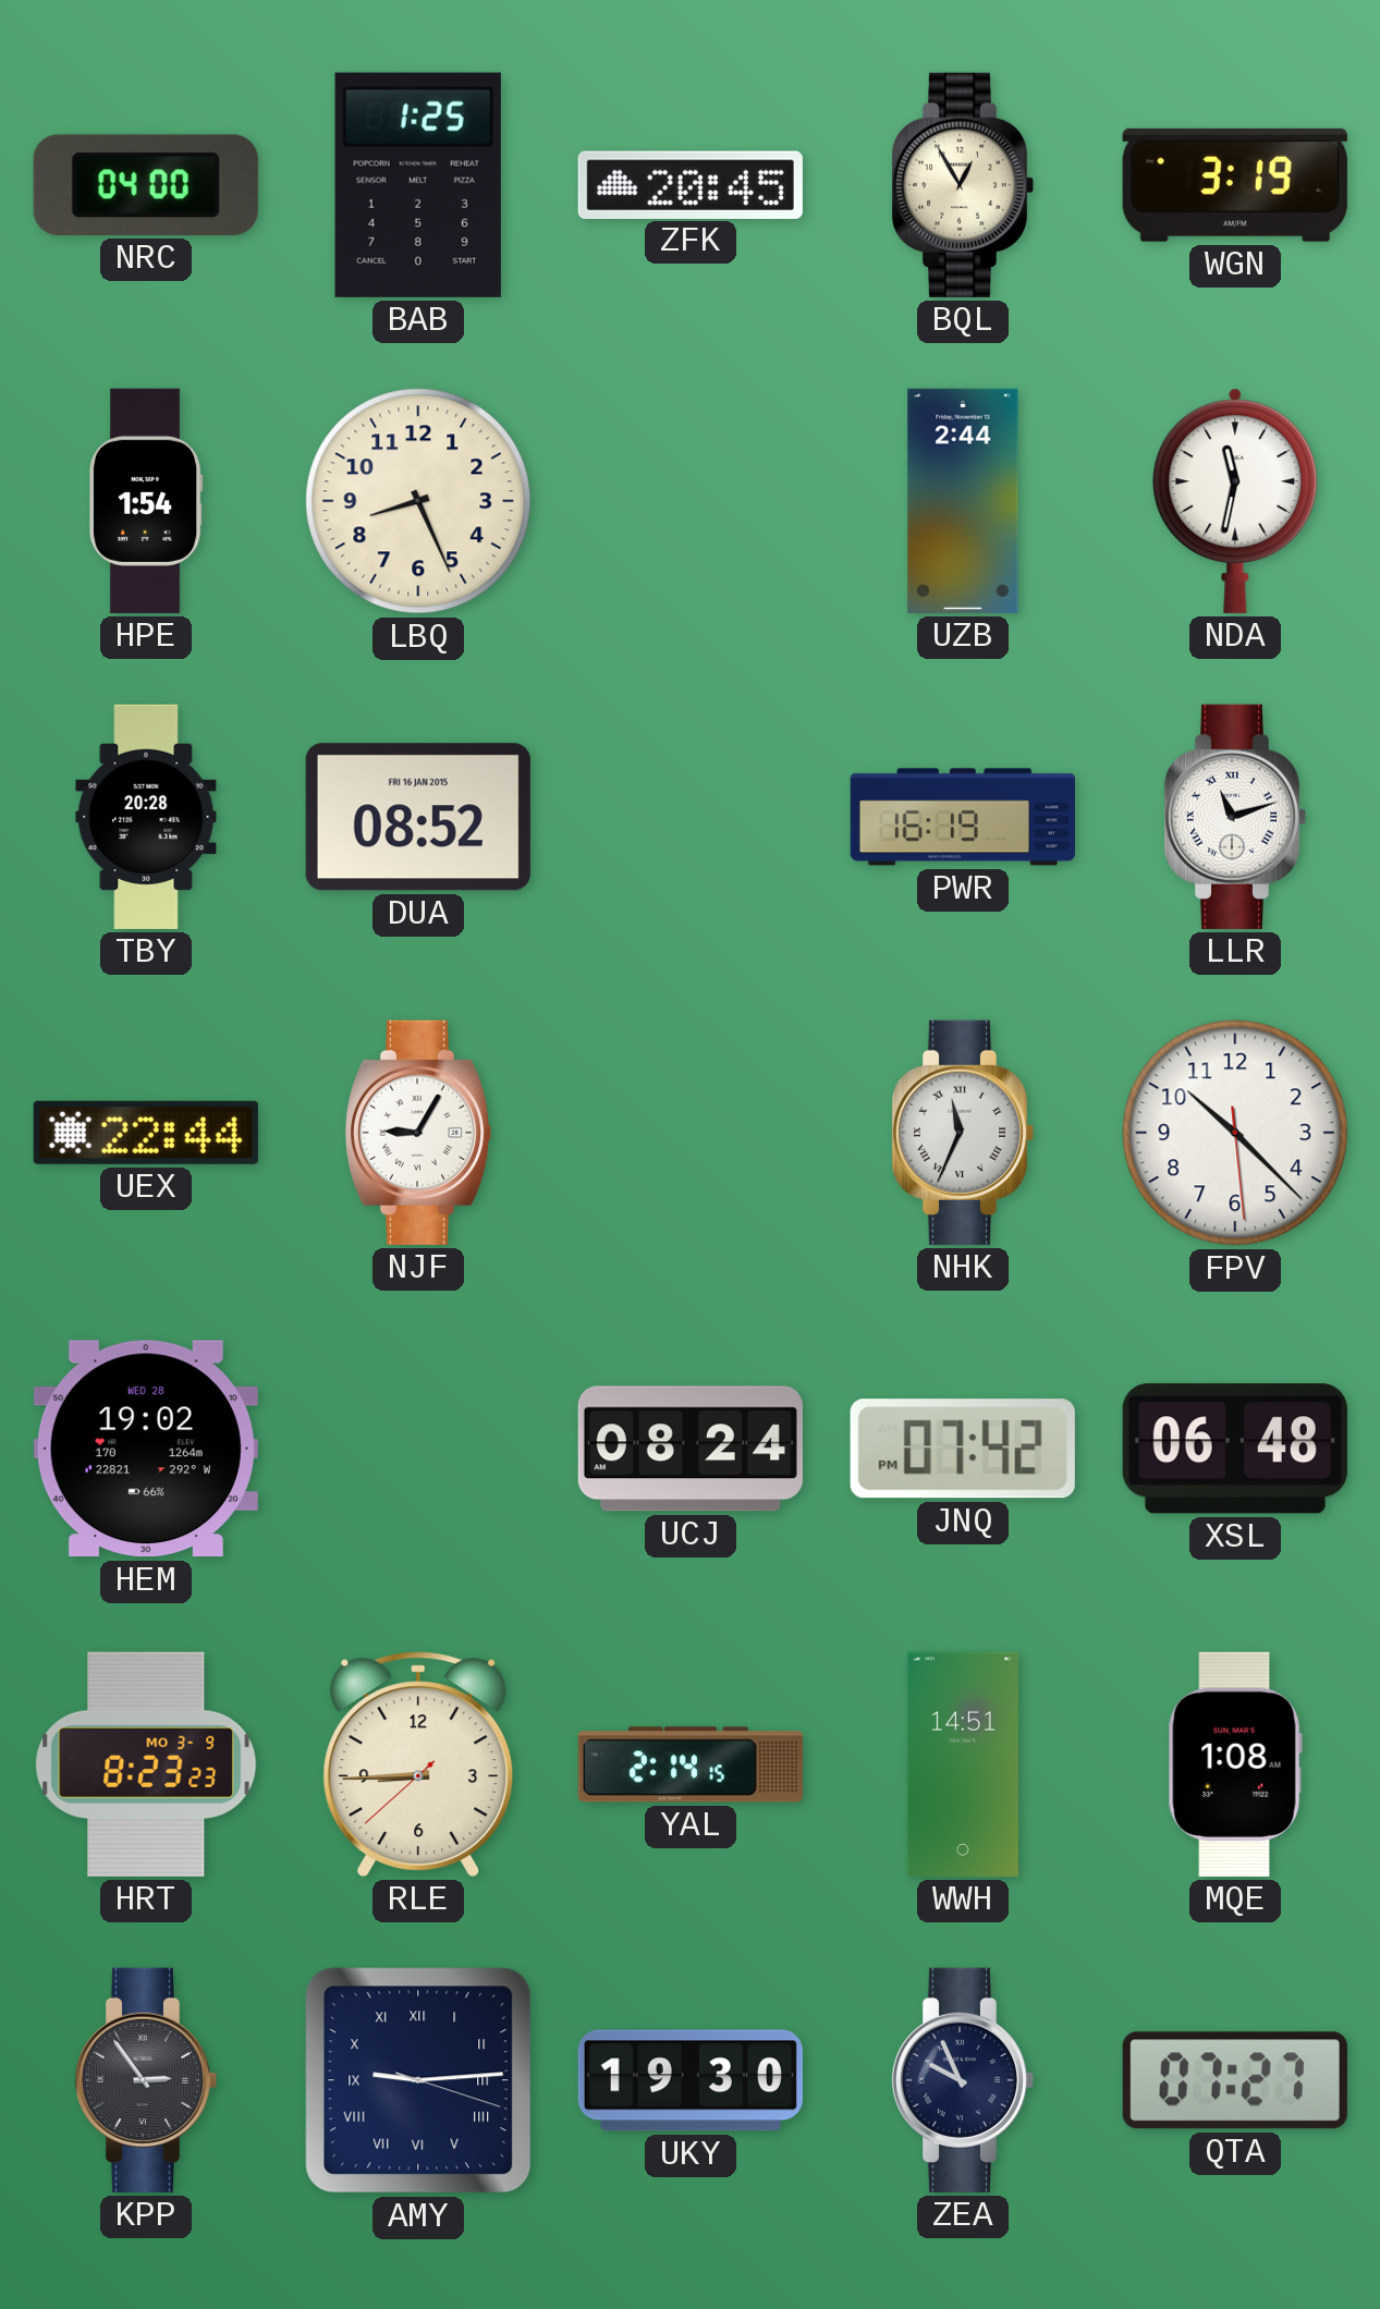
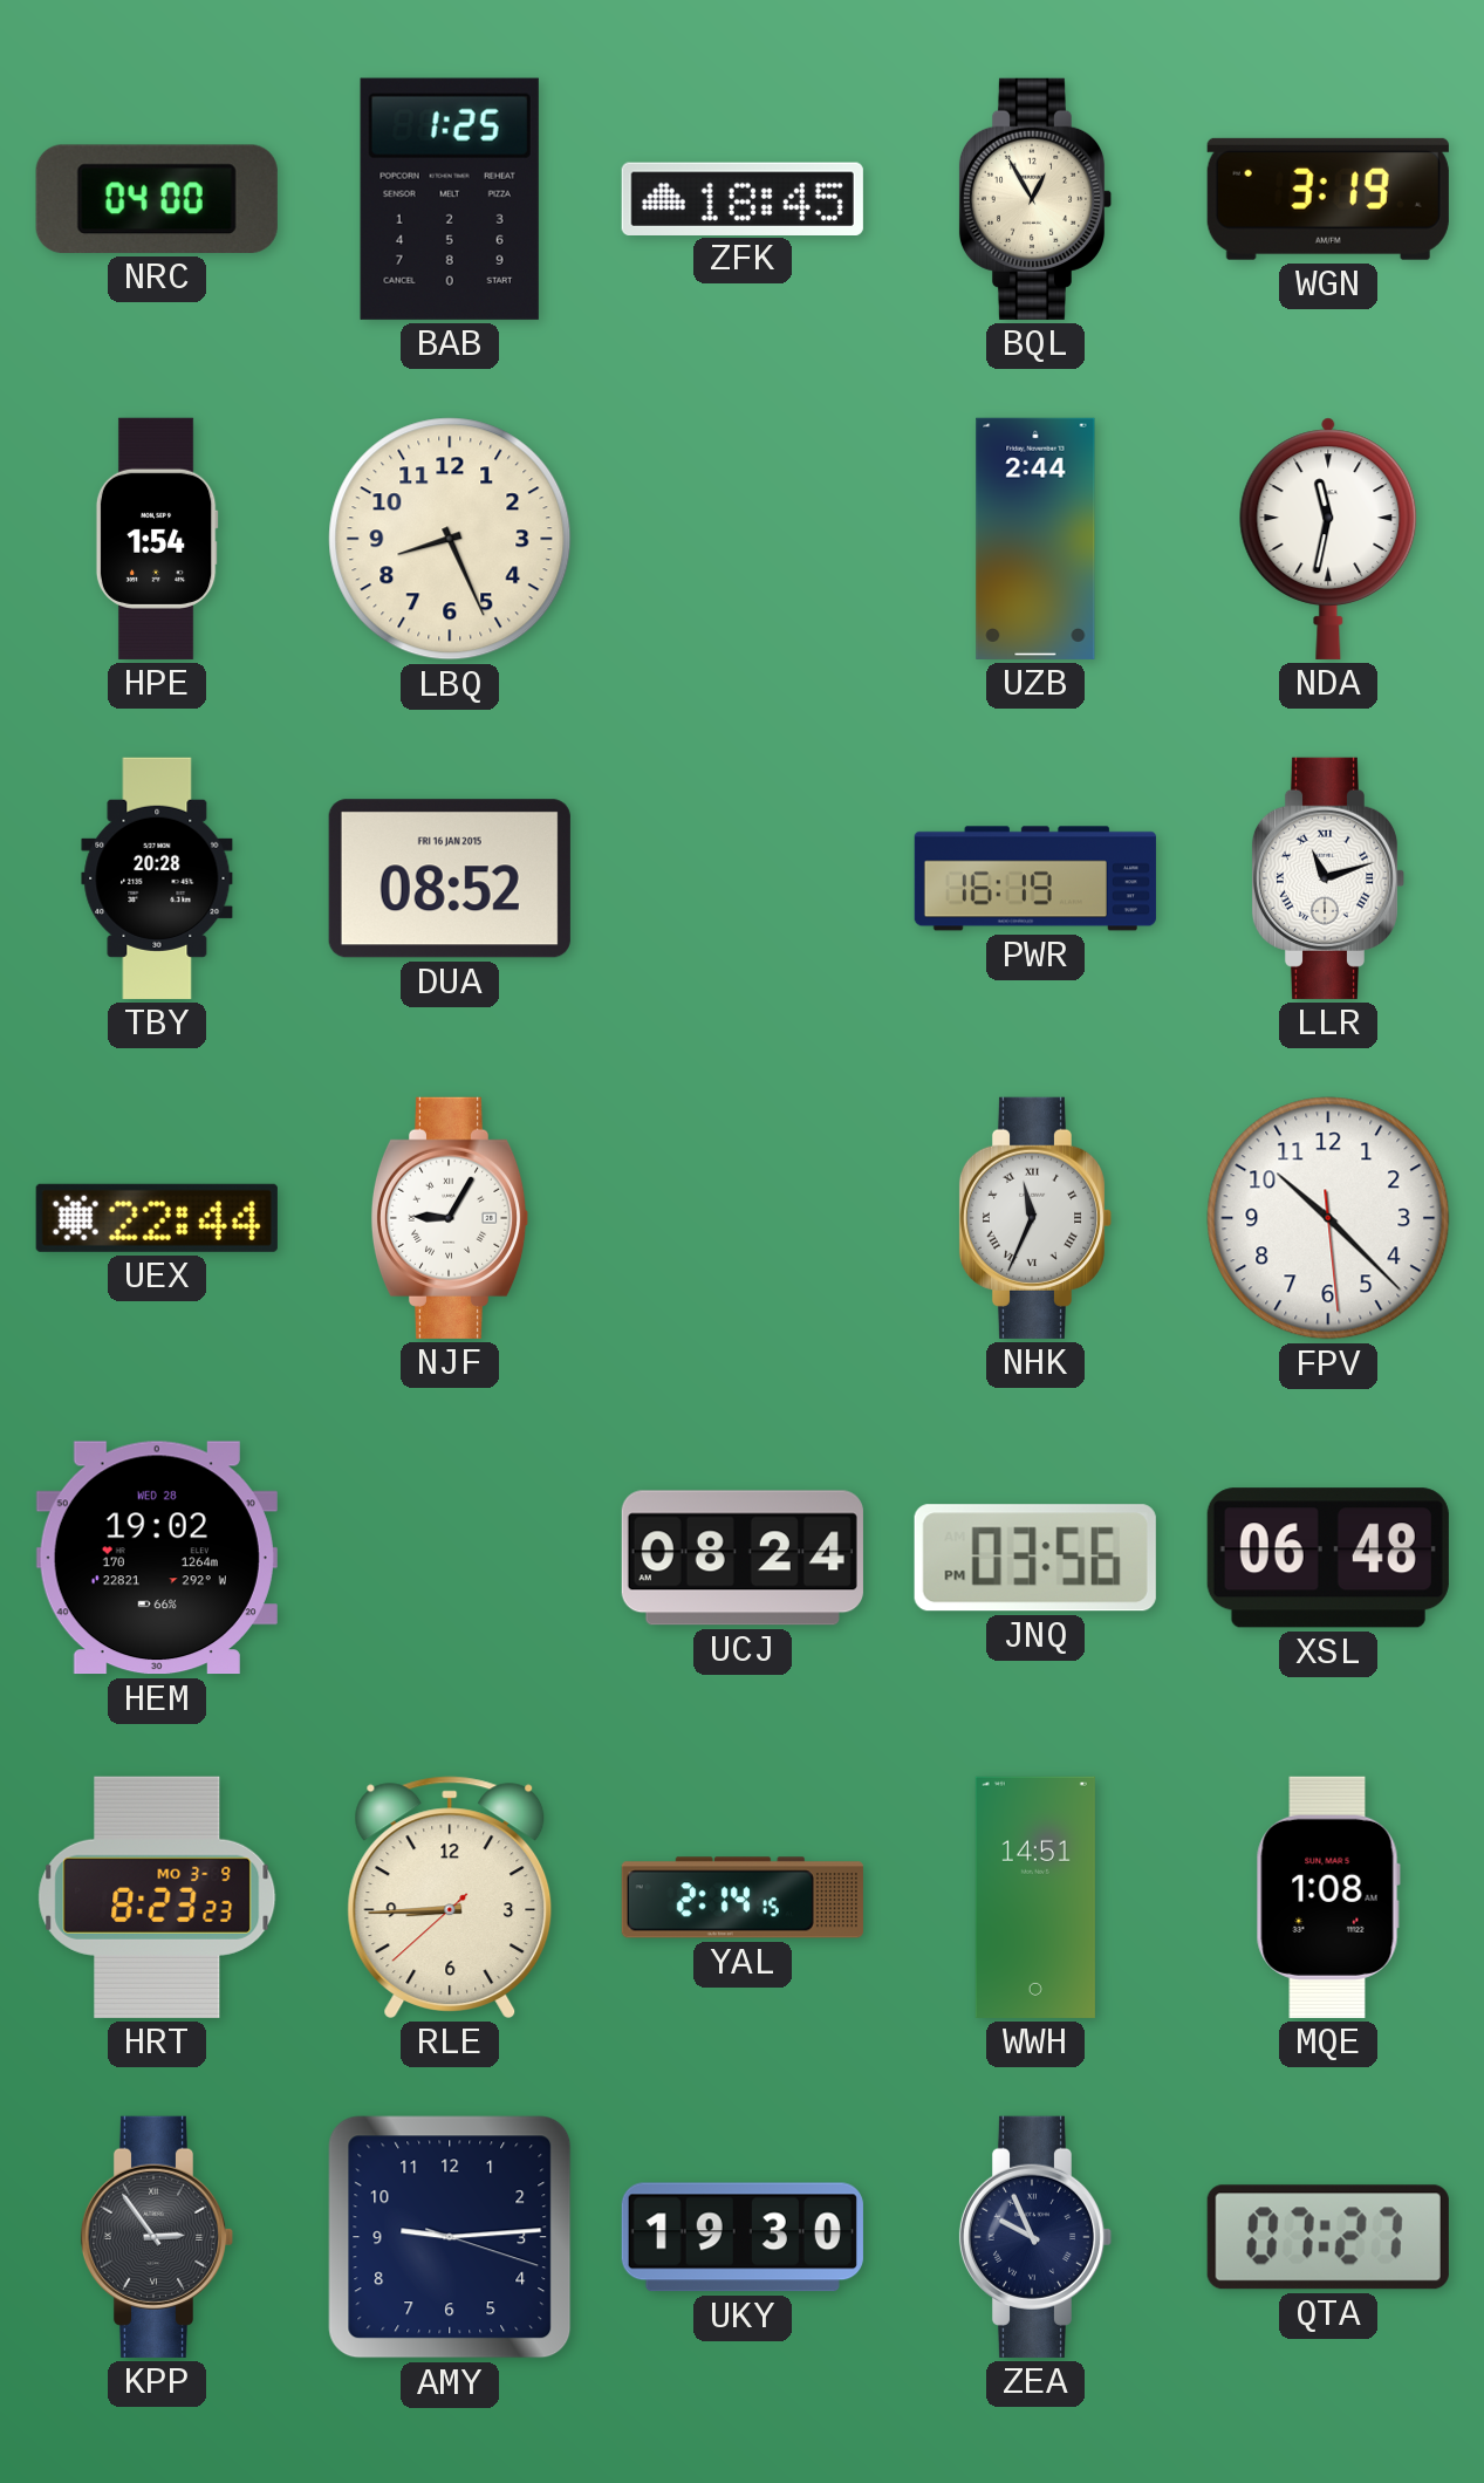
ZFK: 20:45 -> 18:45 (743, 198)
JNQ: 07:42 -> 03:56 (1035, 1558)
AMY numerals: Roman -> Arabic (450, 2237)
